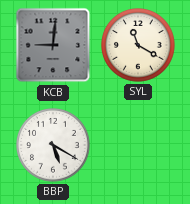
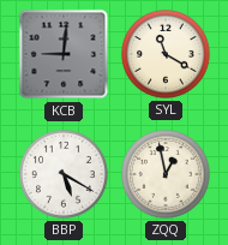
ZQQ: none -> 12:58 (167, 175)
